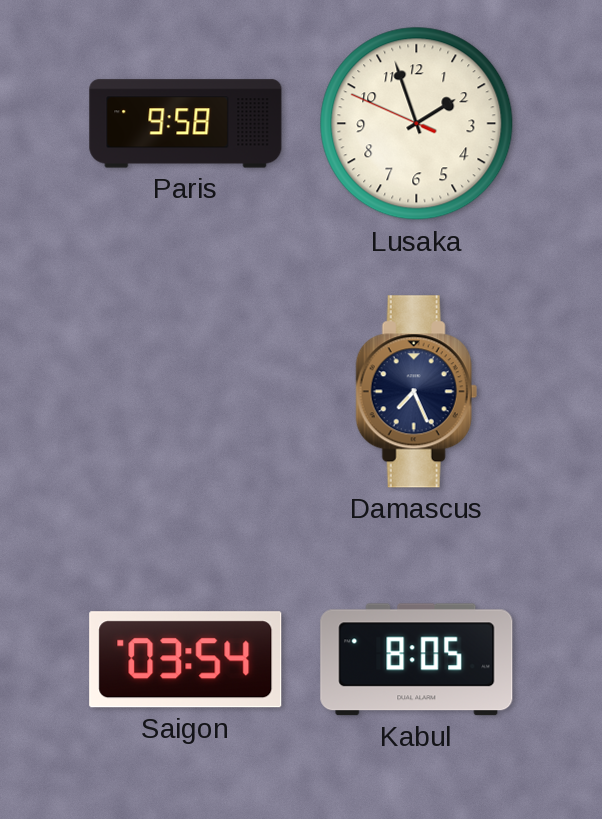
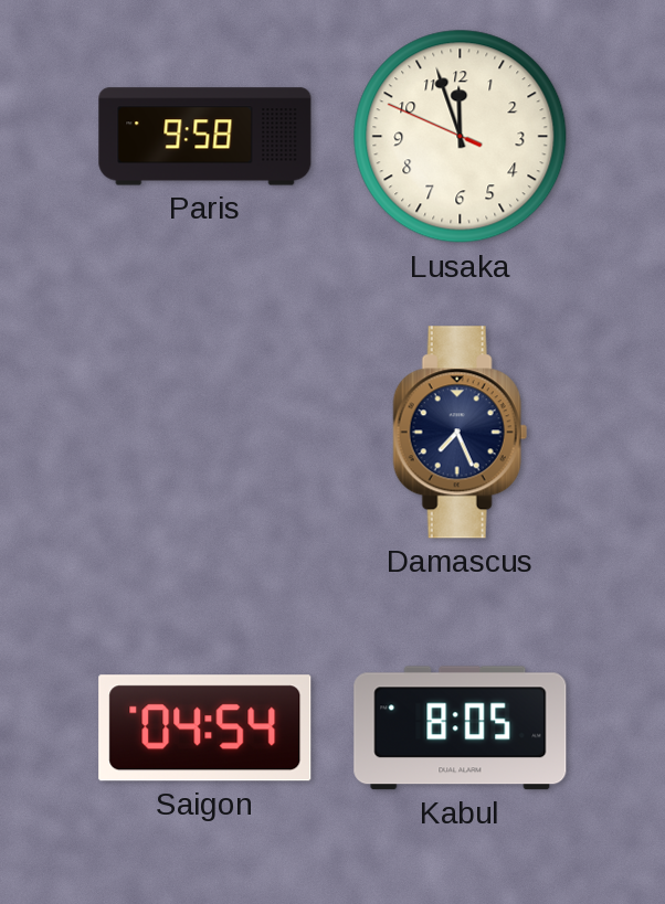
Lusaka: 1:56 -> 11:56 (461, 137)
Saigon: 03:54 -> 04:54 (205, 728)
